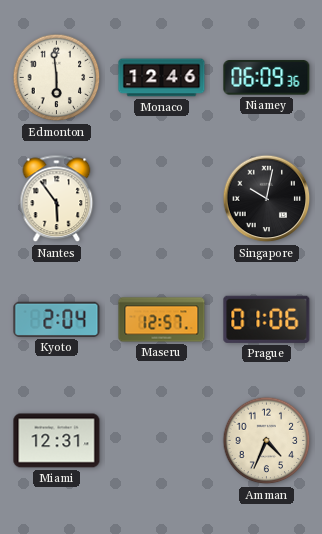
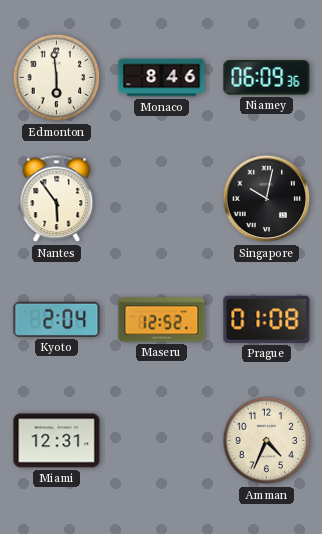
Monaco: 12:46 -> 8:46 (162, 78)
Maseru: 12:57 -> 12:52 (162, 320)
Prague: 01:06 -> 01:08 (267, 319)
